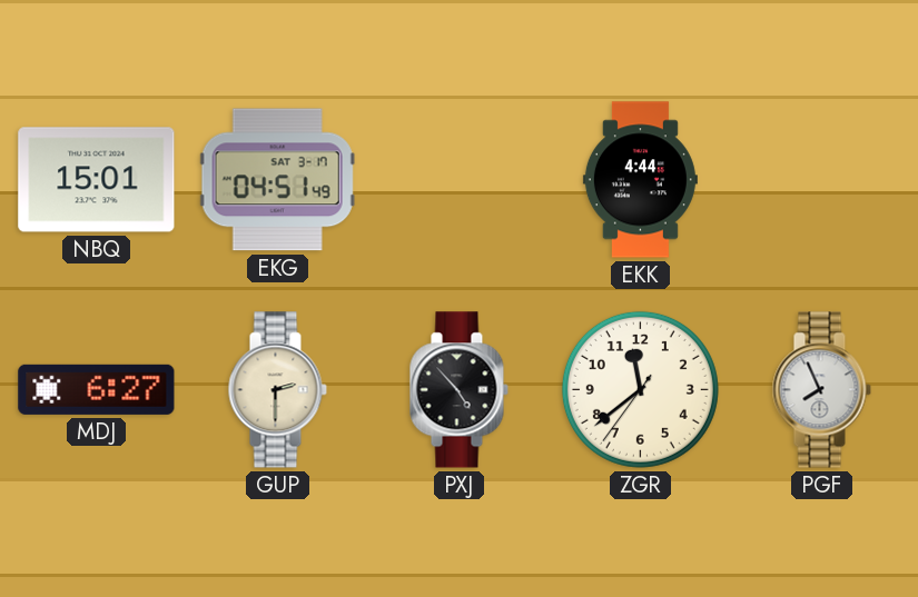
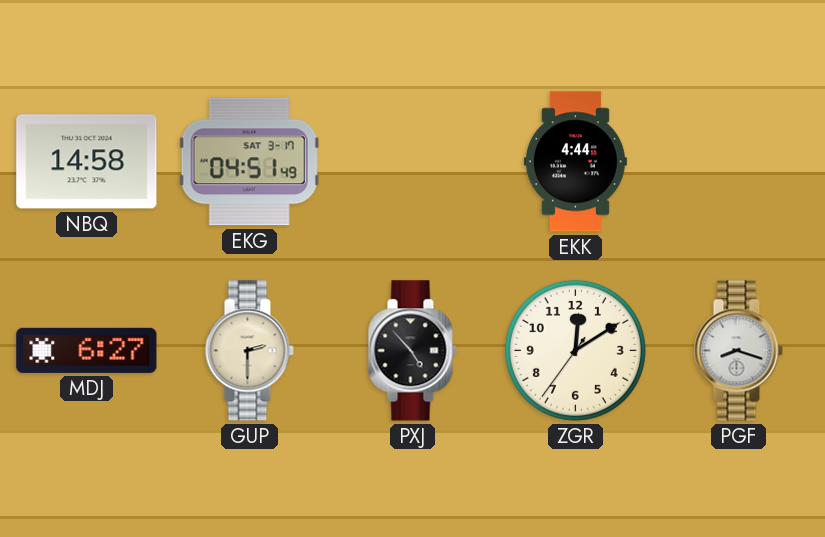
NBQ: 15:01 -> 14:58 (87, 162)
ZGR: 11:38 -> 12:09 (575, 350)
PGF: 7:56 -> 8:18 (738, 351)
